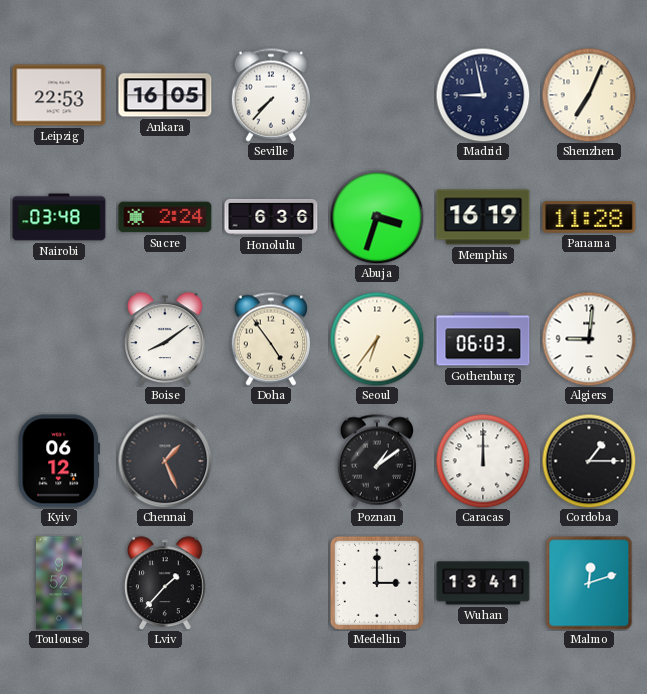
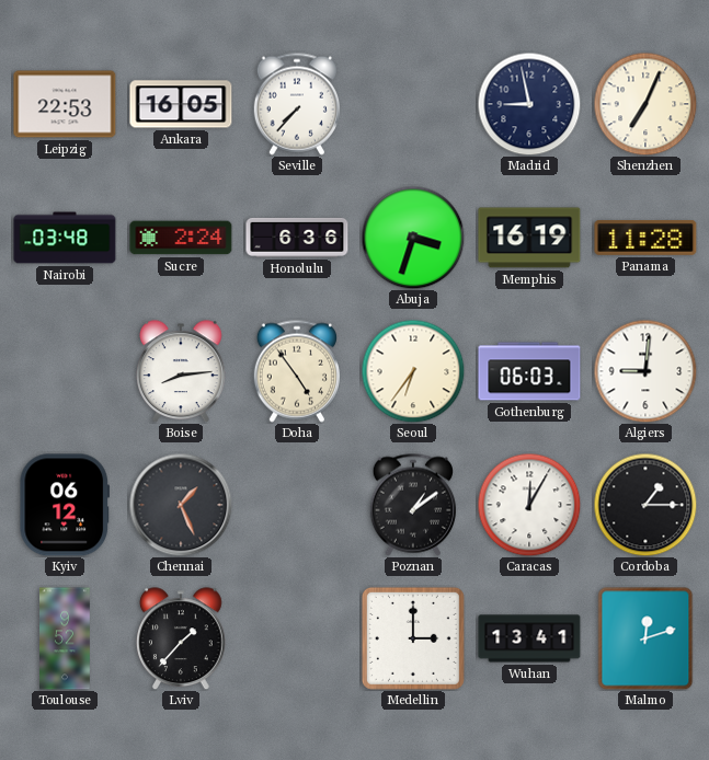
Boise: 8:09 -> 8:14 (182, 371)
Caracas: 12:00 -> 12:05 (529, 505)
